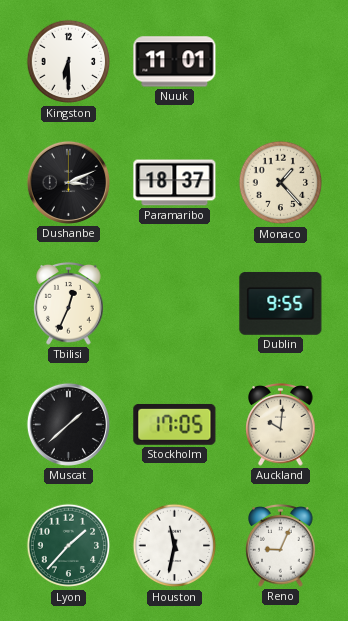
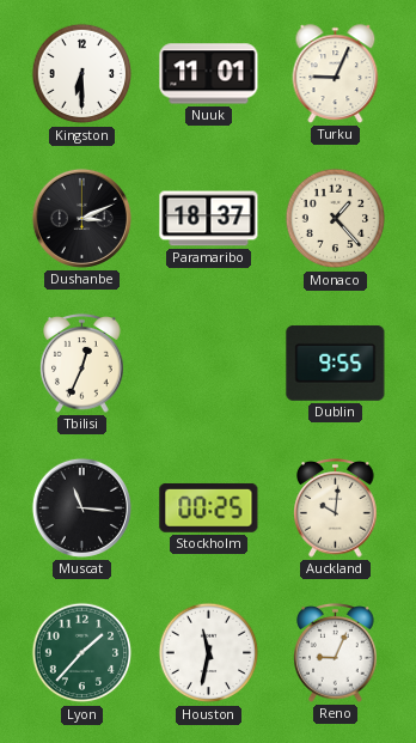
Turku: none -> 9:04 (336, 74)
Muscat: 1:38 -> 11:16 (81, 507)
Stockholm: 17:05 -> 00:25 (209, 507)
